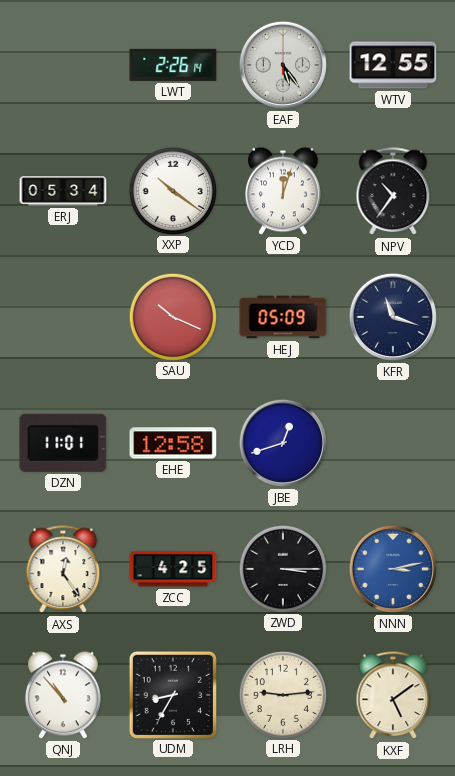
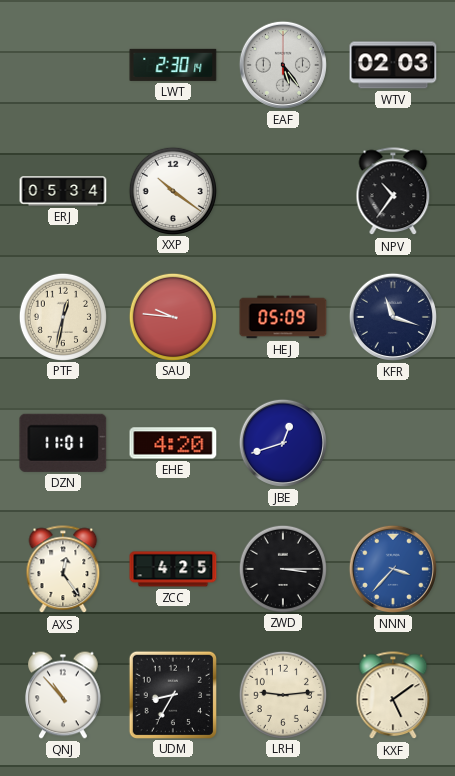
LWT: 2:26 -> 2:30 (173, 65)
WTV: 12:55 -> 02:03 (393, 65)
YCD: 12:03 -> none (283, 191)
PTF: none -> 12:32 (62, 316)
SAU: 10:19 -> 9:46 (172, 316)
EHE: 12:58 -> 4:20 (173, 443)
NNN: 3:13 -> 3:37 (393, 569)
